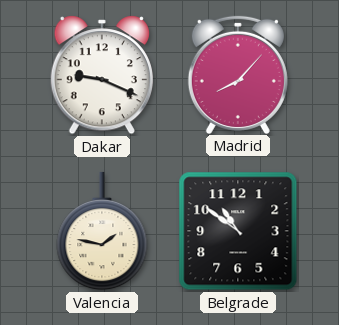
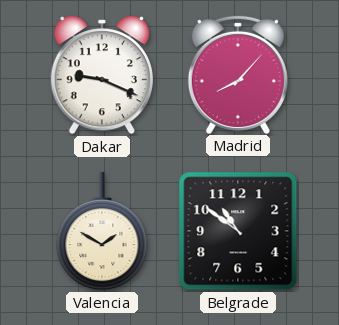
Valencia: 1:47 -> 1:50 (102, 231)
